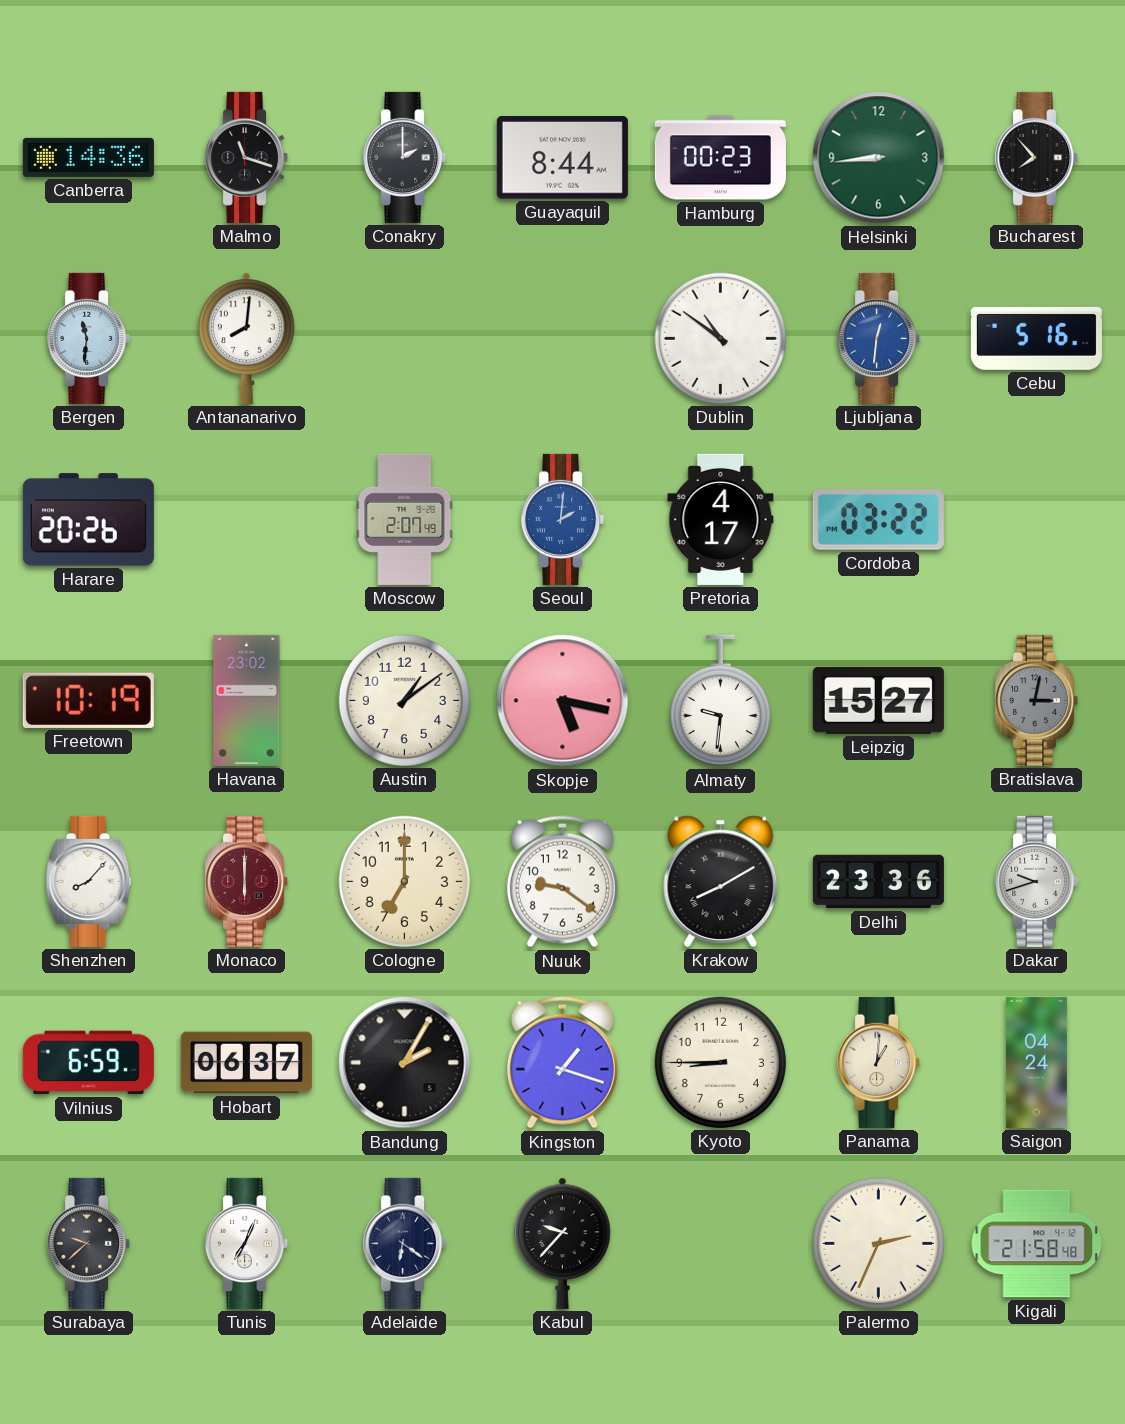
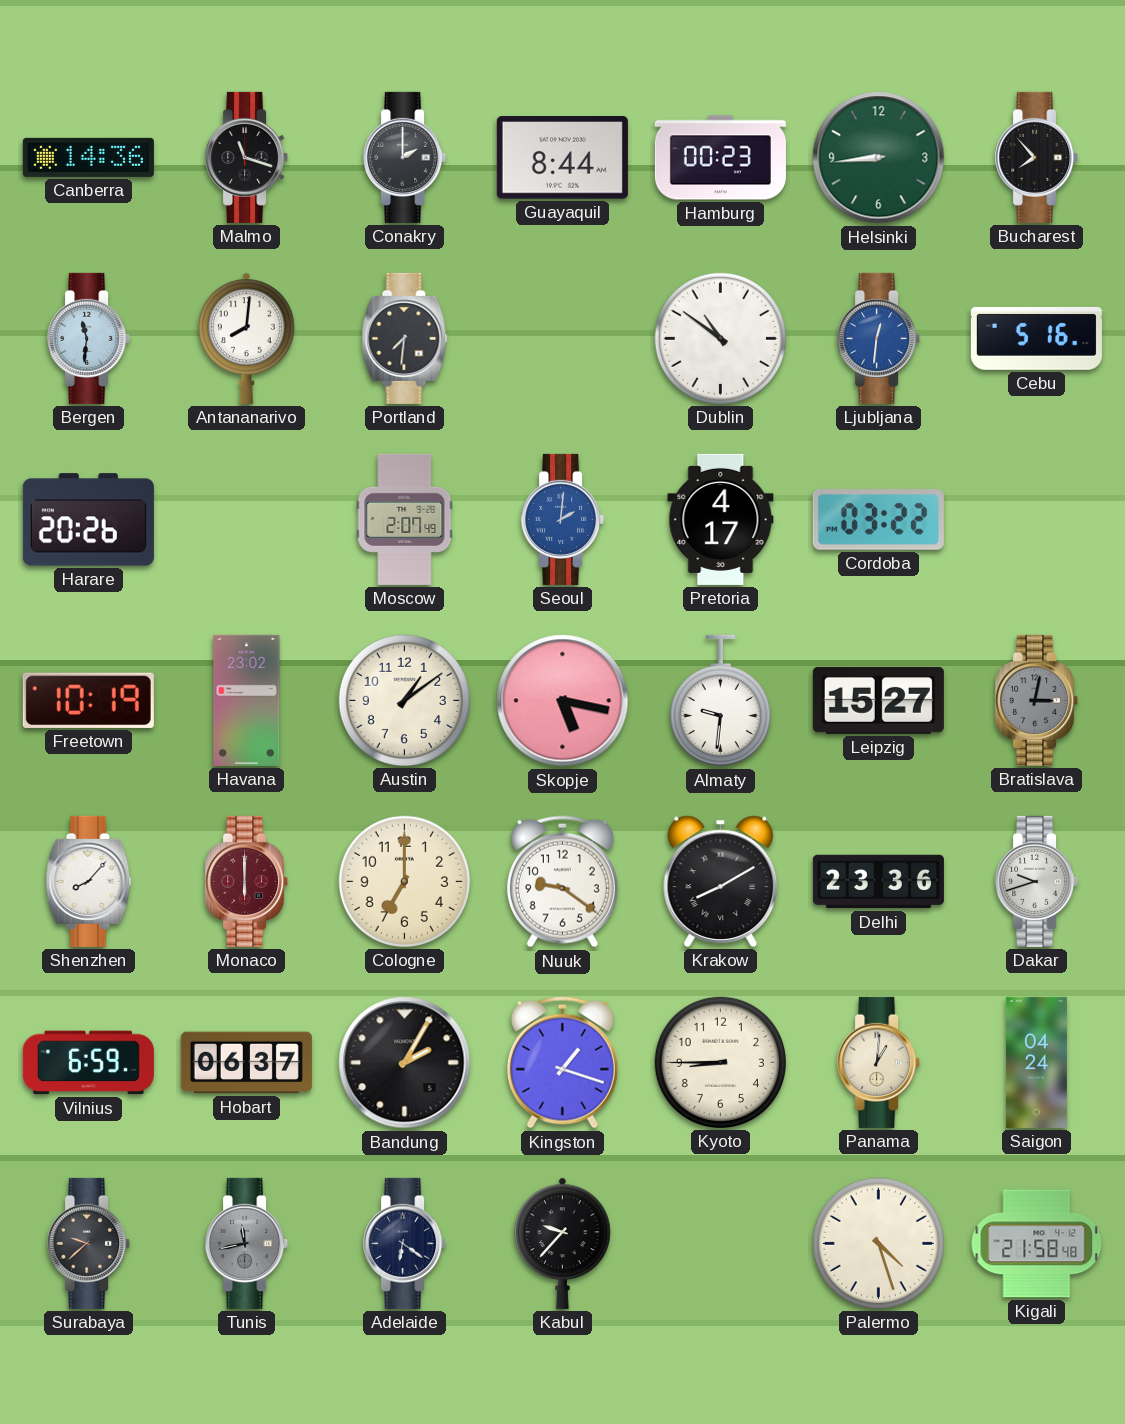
Portland: none -> 7:31 (405, 338)
Tunis: 7:04 -> 11:43 (247, 1243)
Tunis dial: white -> grey (247, 1243)
Palermo: 2:34 -> 4:27 (878, 1243)
